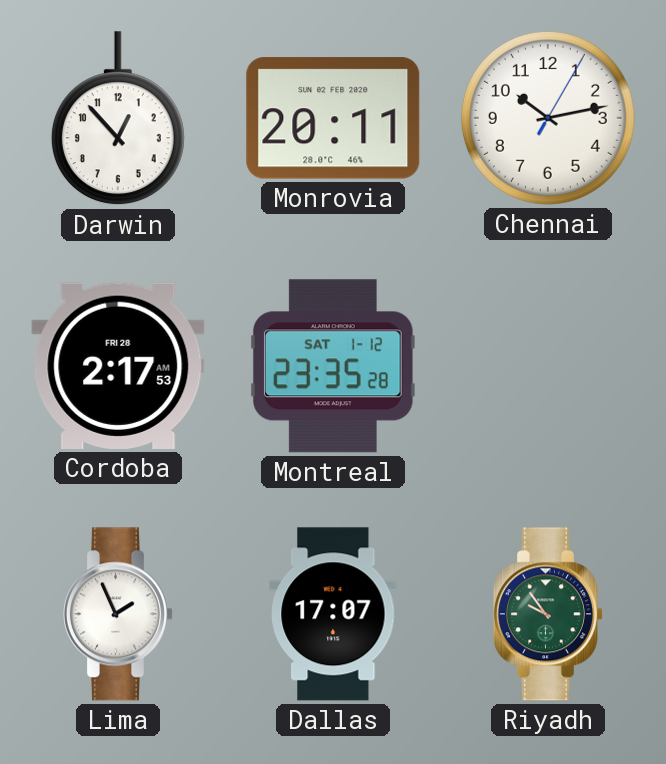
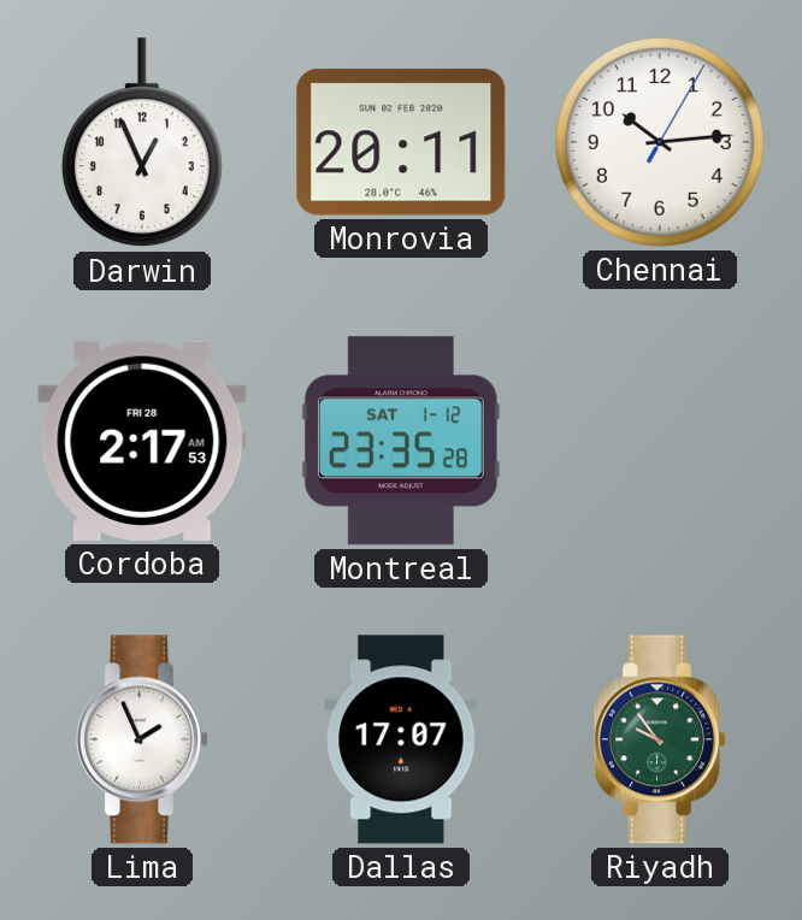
Darwin: 12:53 -> 12:56 (142, 143)
Chennai: 10:13 -> 10:14 (660, 142)
